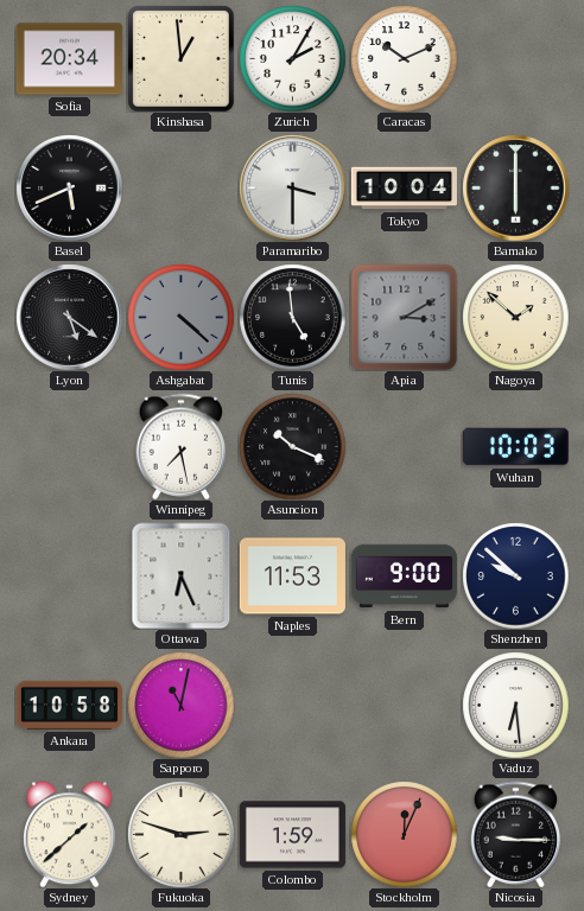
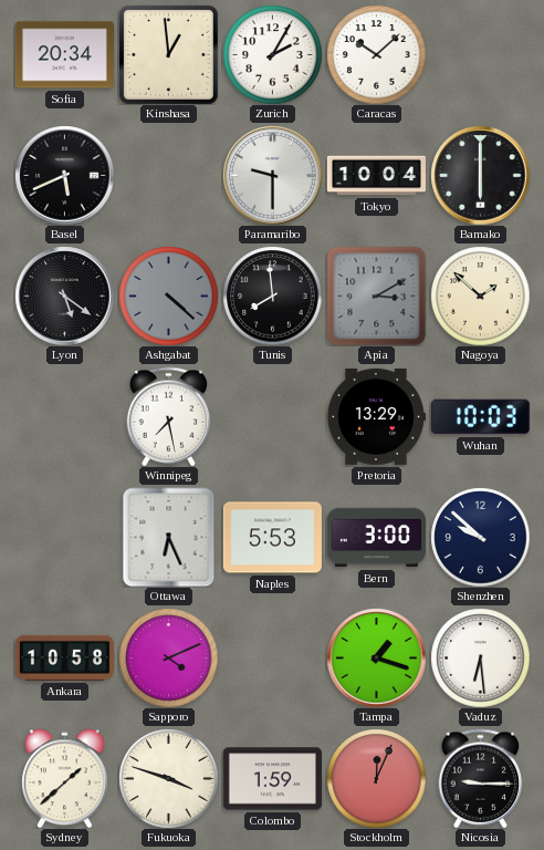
Caracas: 10:11 -> 10:08 (376, 54)
Paramaribo: 3:30 -> 9:30 (272, 175)
Tunis: 4:59 -> 7:59 (272, 296)
Asuncion: 10:19 -> none (292, 446)
Pretoria: none -> 13:29 (376, 416)
Naples: 11:53 -> 5:53 (272, 538)
Bern: 9:00 -> 3:00 (376, 538)
Sapporo: 11:02 -> 4:11 (168, 657)
Tampa: none -> 1:18 (376, 657)
Fukuoka: 2:48 -> 3:48 (168, 778)
